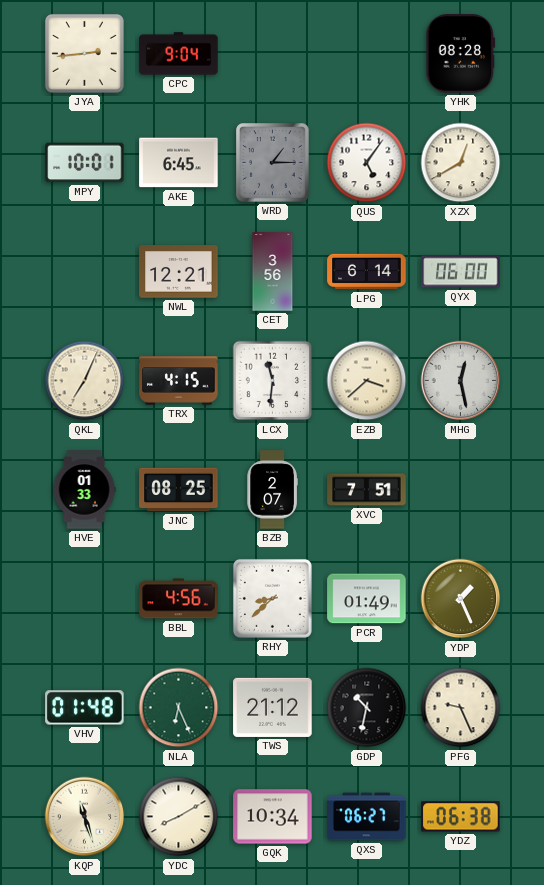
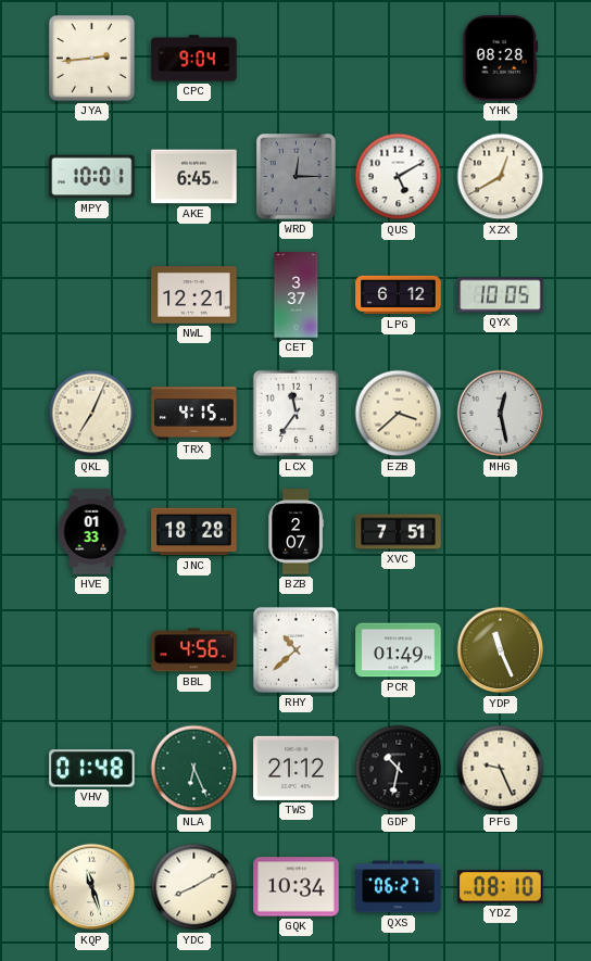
WRD: 1:15 -> 12:15 (297, 177)
QUS: 5:06 -> 5:10 (399, 177)
CET: 3:56 -> 3:37 (297, 295)
LPG: 6:14 -> 6:12 (399, 295)
QYX: 06:00 -> 10:05 (501, 295)
LCX: 11:31 -> 11:36 (297, 414)
JNC: 08:25 -> 18:28 (194, 532)
RHY: 8:38 -> 10:38 (295, 649)
YDP: 1:26 -> 11:26 (501, 650)
YDZ: 06:38 -> 08:10 (501, 887)
